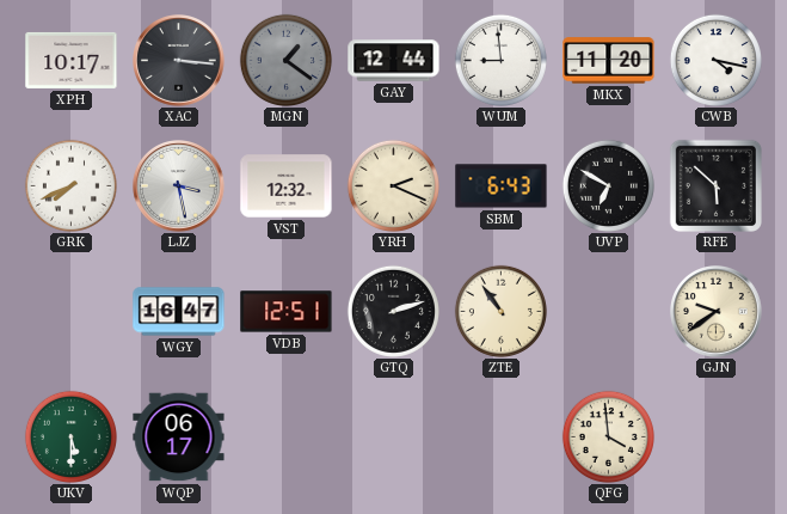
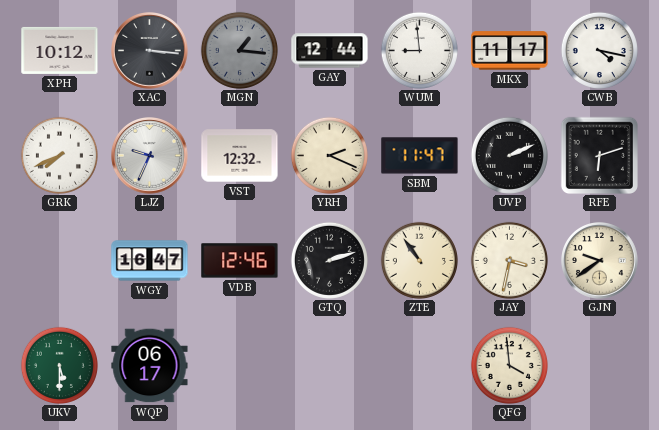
XPH: 10:17 -> 10:12 (60, 50)
MGN: 1:21 -> 1:16 (239, 50)
MKX: 11:20 -> 11:17 (510, 51)
LJZ: 3:28 -> 9:34 (150, 156)
SBM: 6:43 -> 11:47 (420, 156)
UVP: 6:50 -> 2:11 (509, 155)
RFE: 5:52 -> 6:12 (599, 155)
VDB: 12:51 -> 12:46 (240, 261)
JAY: none -> 3:32 (509, 260)
